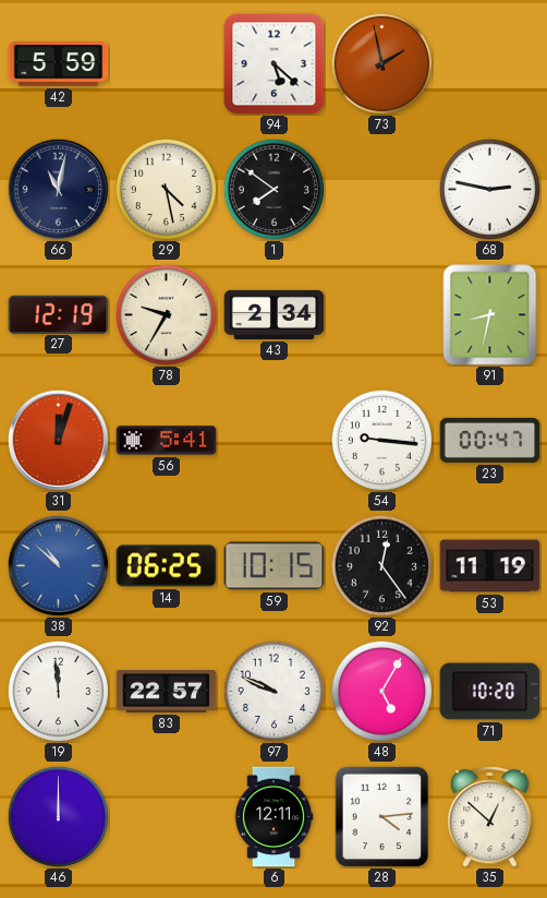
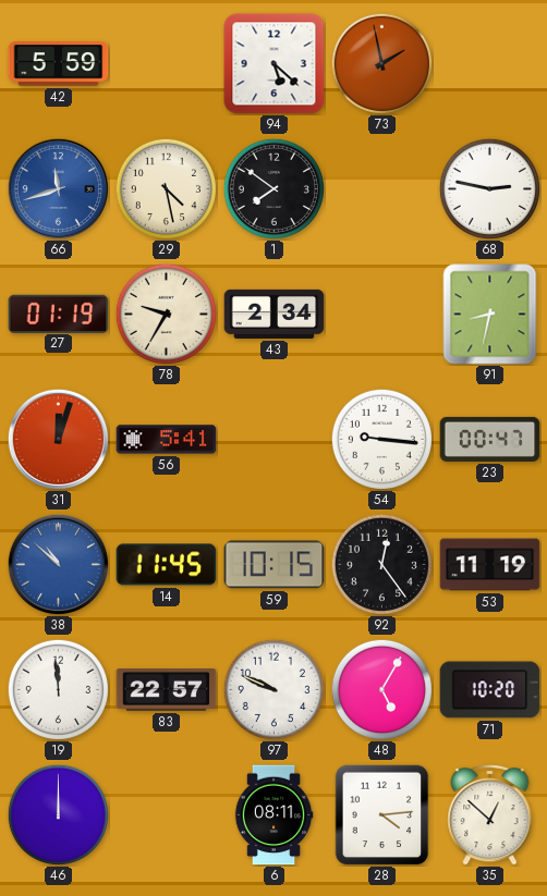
66: 11:02 -> 11:42 (58, 188)
66 dial: navy -> blue (58, 188)
27: 12:19 -> 01:19 (59, 314)
14: 06:25 -> 11:45 (167, 565)
6: 12:11 -> 08:11 (273, 815)
